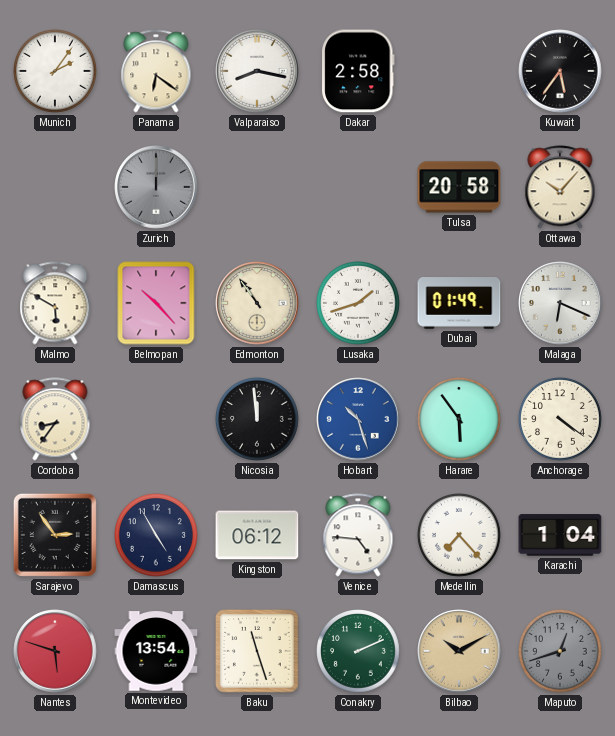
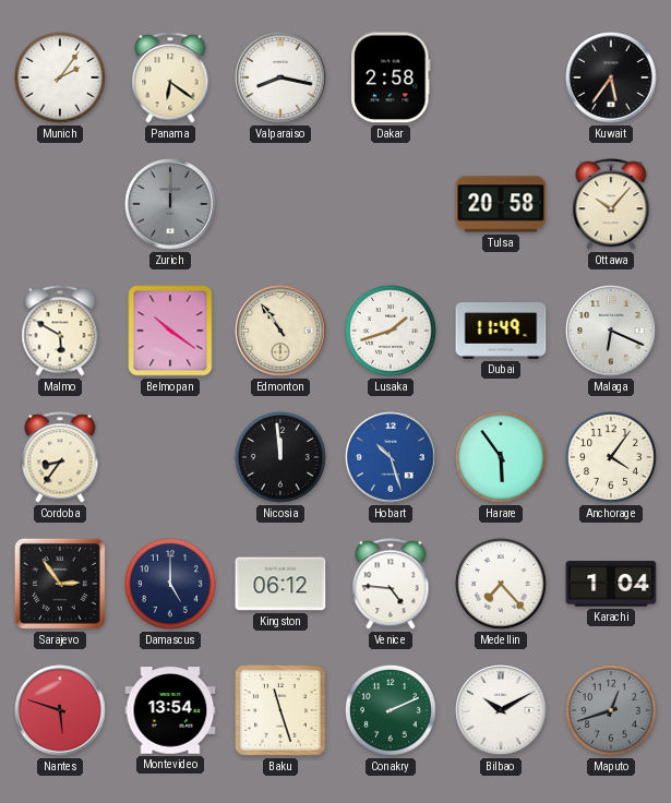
Belmopan: 10:23 -> 10:21 (170, 331)
Dubai: 01:49 -> 11:49 (501, 332)
Anchorage: 4:21 -> 4:06 (612, 458)
Damascus: 4:55 -> 5:00 (171, 585)
Bilbao dial: champagne -> white (501, 710)
